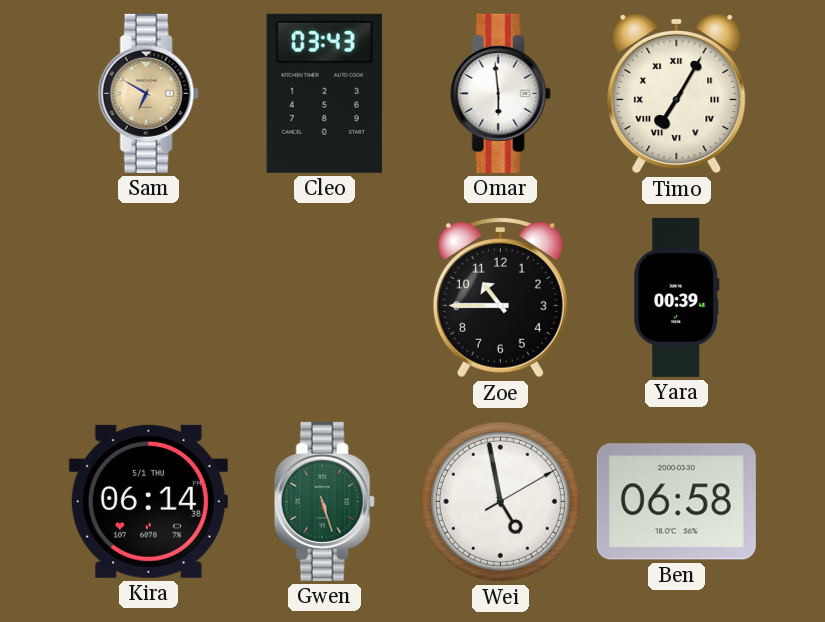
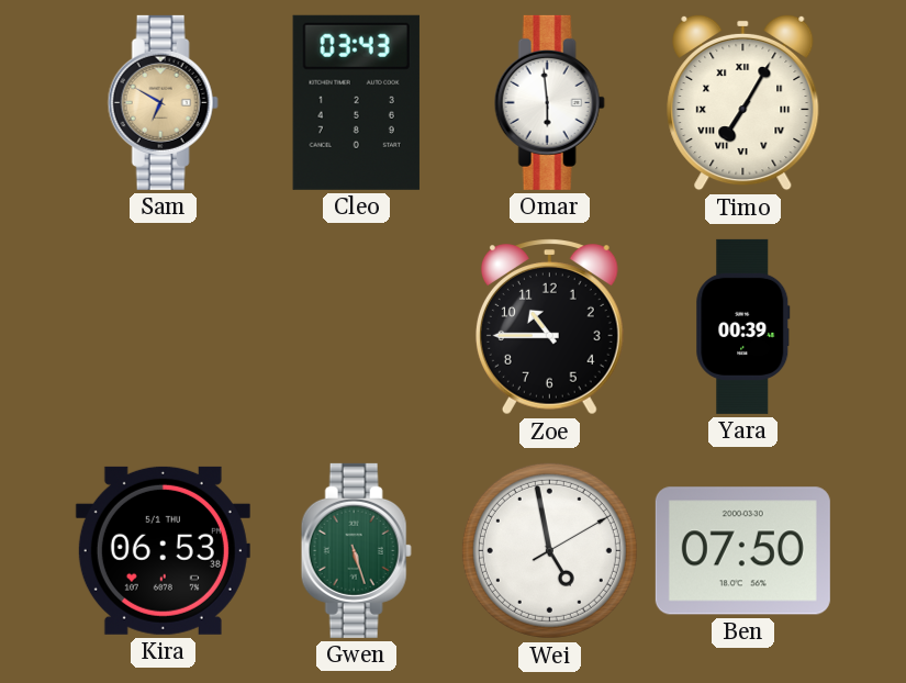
Kira: 06:14 -> 06:53 (163, 550)
Ben: 06:58 -> 07:50 (742, 551)
